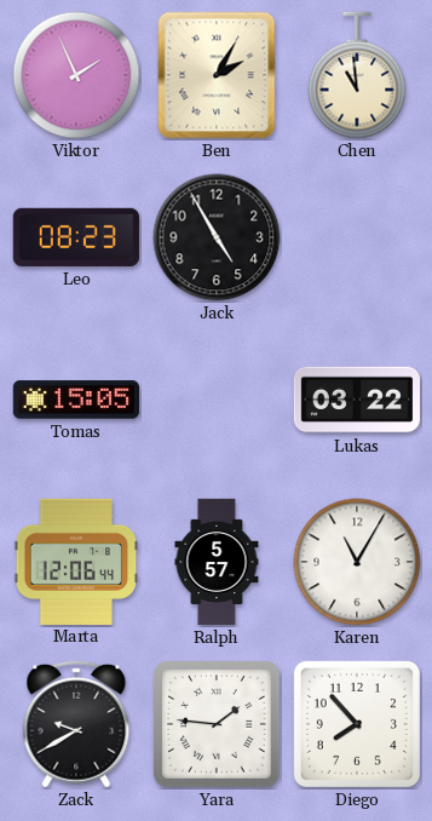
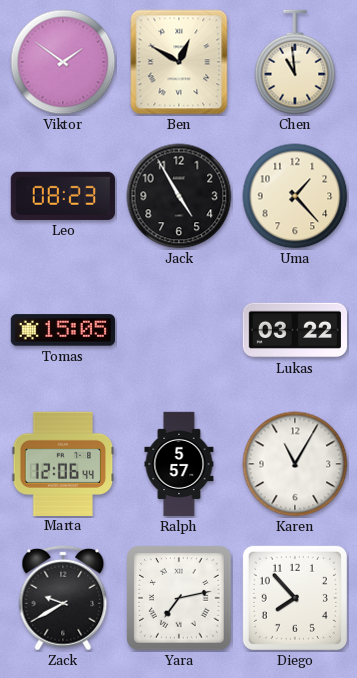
Viktor: 1:56 -> 1:51 (63, 62)
Ben: 2:05 -> 12:50 (179, 62)
Uma: none -> 1:23 (295, 196)
Yara: 1:46 -> 7:13 (179, 598)
